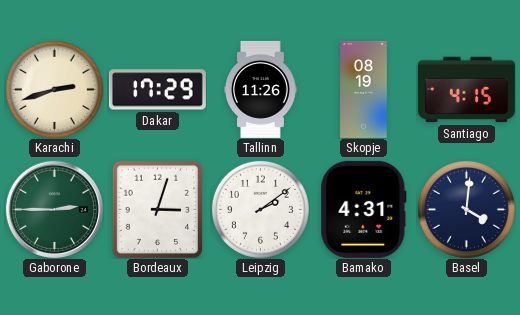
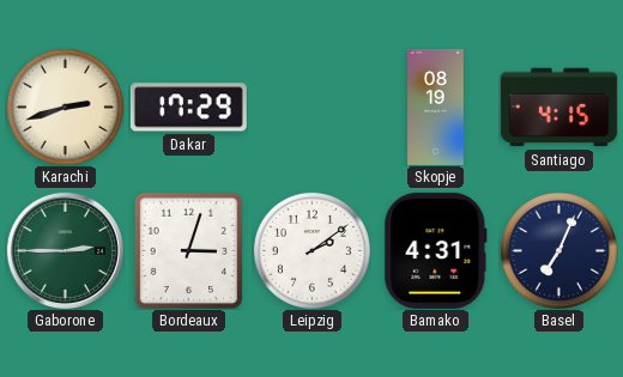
Tallinn: 11:26 -> none (260, 89)
Basel: 4:01 -> 7:04 (558, 250)
